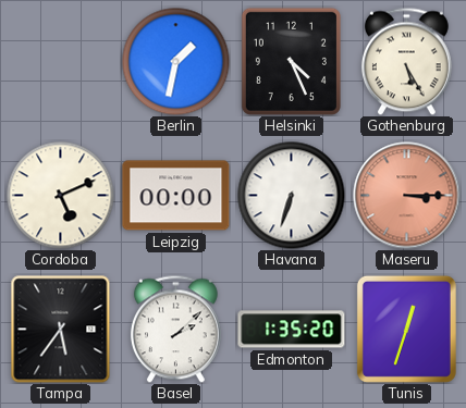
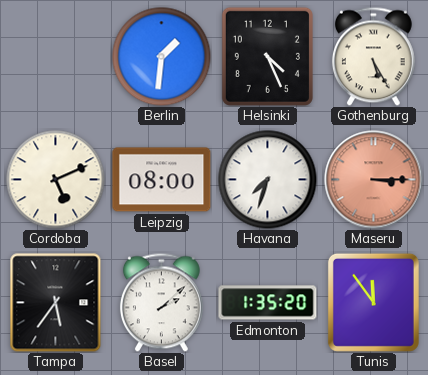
Berlin: 1:32 -> 1:31 (162, 57)
Leipzig: 00:00 -> 08:00 (162, 180)
Havana: 6:33 -> 7:33 (268, 180)
Tunis: 12:33 -> 11:54 (373, 302)
